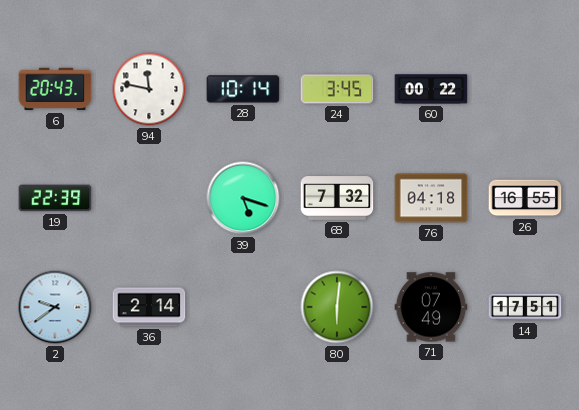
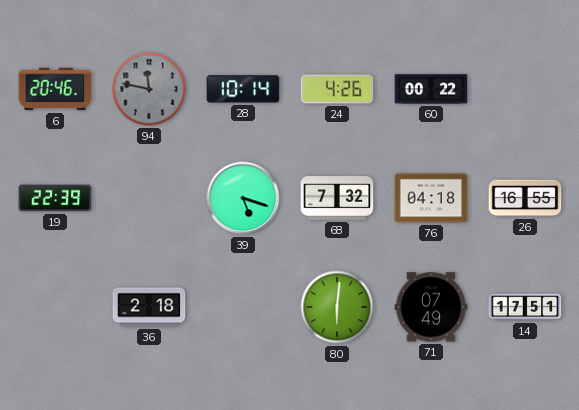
6: 20:43 -> 20:46 (55, 89)
94 dial: white -> grey (149, 89)
24: 3:45 -> 4:26 (337, 89)
2: 9:39 -> none (55, 307)
36: 2:14 -> 2:18 (149, 307)
